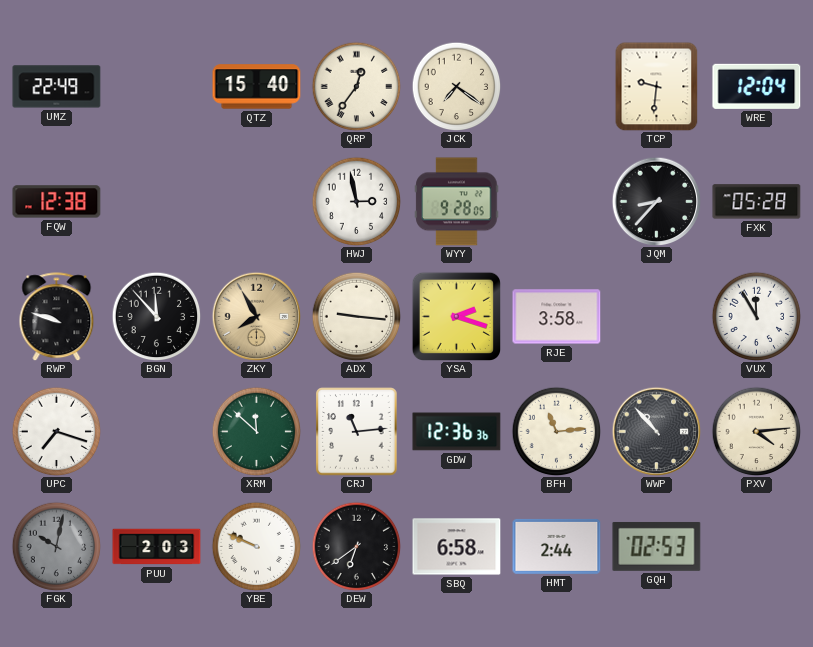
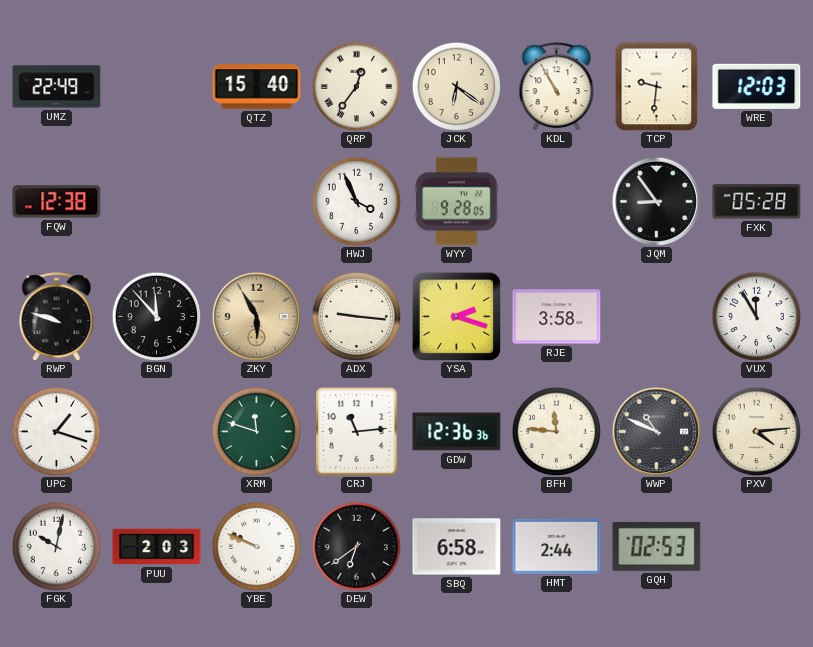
JCK: 7:21 -> 6:21 (456, 86)
KDL: none -> 10:55 (557, 87)
WRE: 12:04 -> 12:03 (757, 86)
HWJ: 2:58 -> 3:56 (356, 201)
JQM: 8:37 -> 8:54 (656, 201)
ZKY: 7:55 -> 5:55 (256, 316)
UPC: 7:18 -> 1:18 (56, 431)
XRM: 11:52 -> 11:48 (256, 431)
BFH: 11:14 -> 11:46 (556, 431)
WWP: 10:53 -> 10:49 (656, 431)
FGK dial: grey -> white (56, 546)
